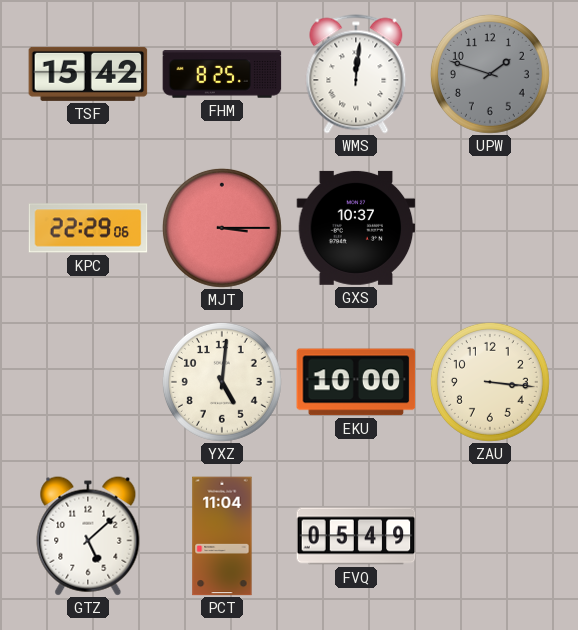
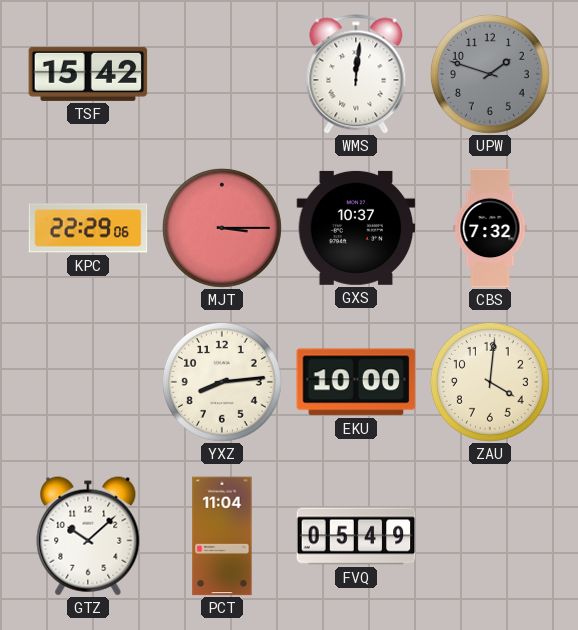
FHM: 8:25 -> none (222, 74)
CBS: none -> 7:32 (490, 228)
YXZ: 5:01 -> 8:14 (222, 382)
ZAU: 3:16 -> 4:01 (490, 382)
GTZ: 5:08 -> 10:08 (88, 536)
